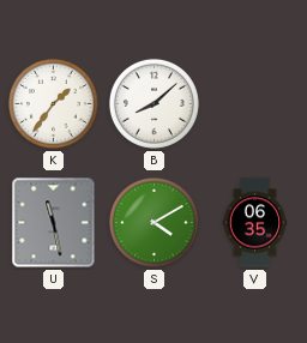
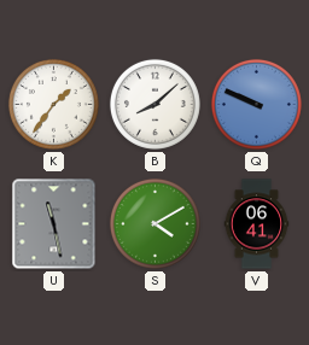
Q: none -> 9:49 (256, 104)
V: 06:35 -> 06:41 (257, 224)
